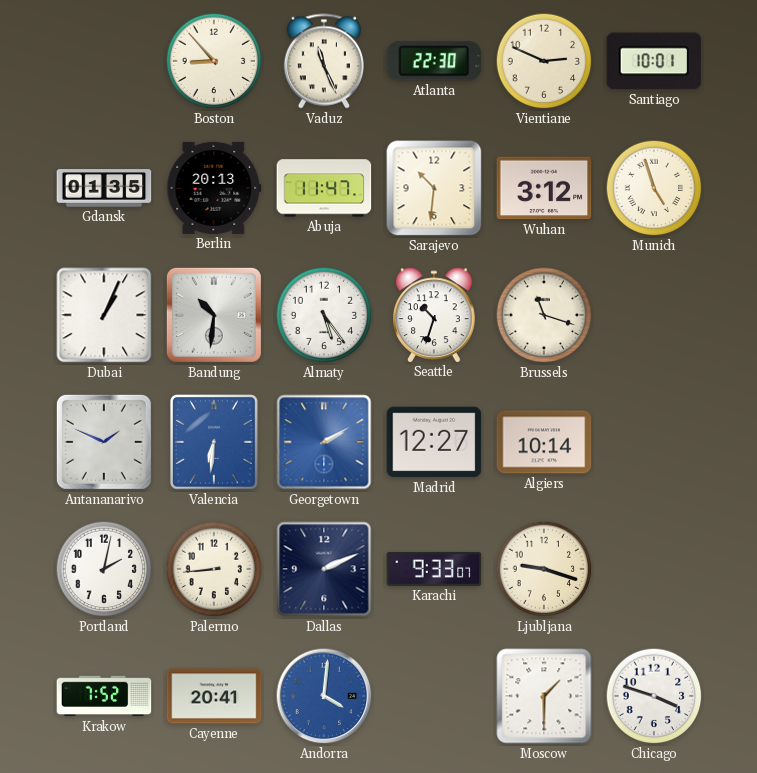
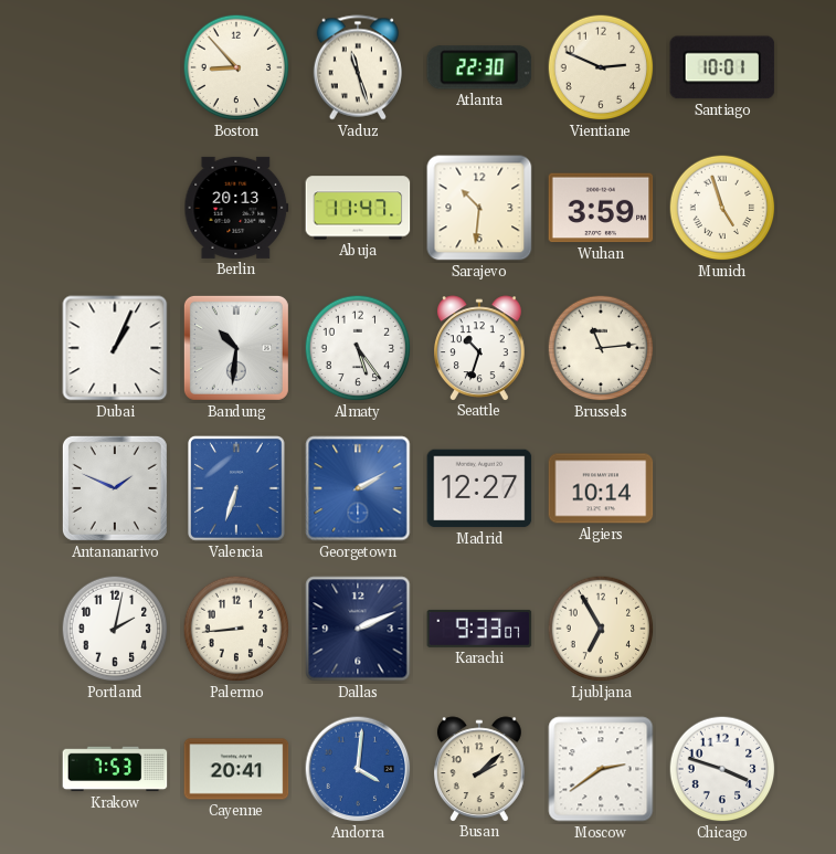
Vaduz: 11:26 -> 11:27 (358, 67)
Gdansk: 01:35 -> none (104, 188)
Wuhan: 3:12 -> 3:59 (601, 208)
Brussels: 11:18 -> 11:14 (601, 348)
Valencia: 6:31 -> 6:33 (237, 489)
Ljubljana: 9:18 -> 6:55 (601, 629)
Krakow: 7:52 -> 7:53 (115, 769)
Busan: none -> 2:08 (480, 769)
Moscow: 1:30 -> 2:39 (601, 769)
